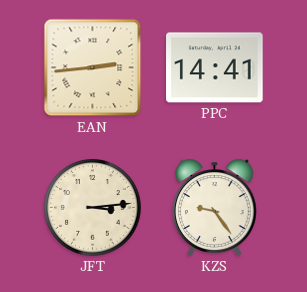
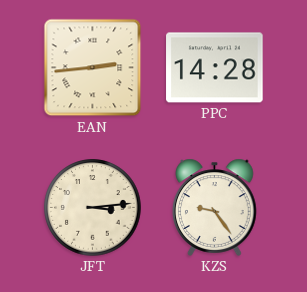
PPC: 14:41 -> 14:28 (215, 68)
